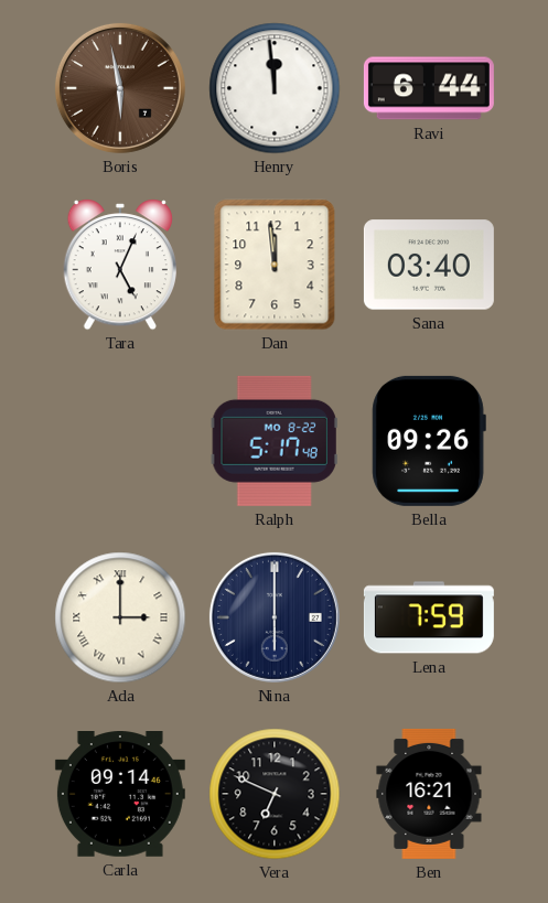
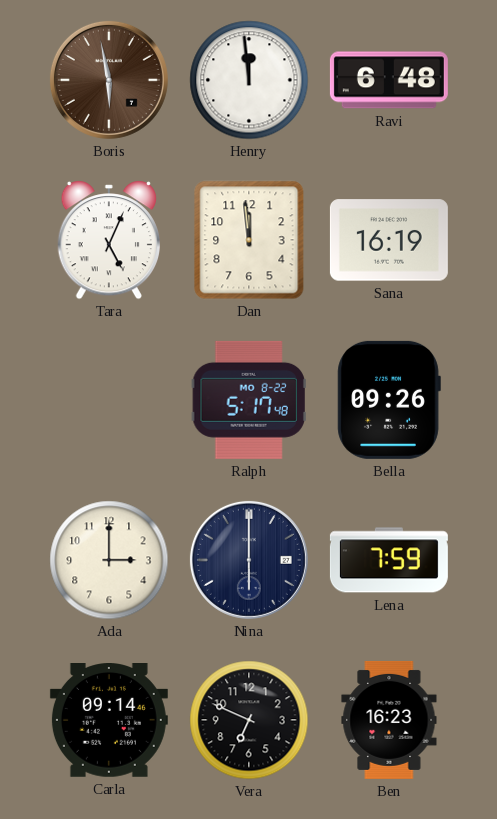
Ravi: 6:44 -> 6:48 (389, 80)
Sana: 03:40 -> 16:19 (389, 240)
Ada numerals: Roman -> Arabic (109, 560)
Ben: 16:21 -> 16:23 (389, 720)
